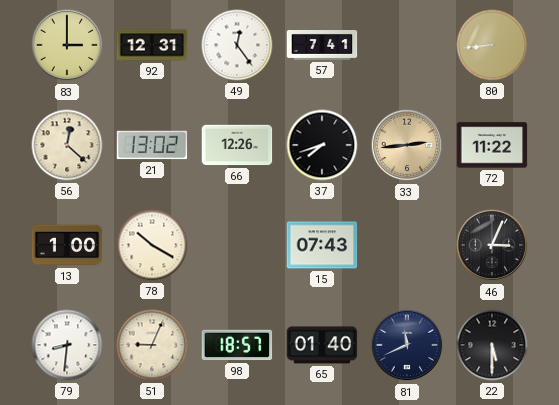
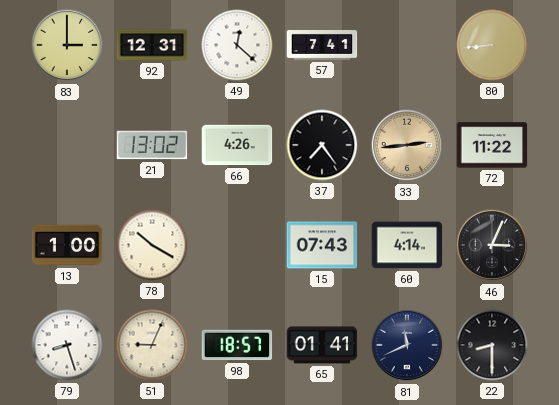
49: 12:24 -> 12:22 (237, 45)
56: 12:22 -> none (67, 145)
66: 12:26 -> 4:26 (237, 145)
37: 7:42 -> 7:24 (322, 145)
60: none -> 4:14 (407, 245)
79: 8:31 -> 8:27 (67, 345)
65: 01:40 -> 01:41 (322, 345)
22: 5:30 -> 8:30 (492, 345)
